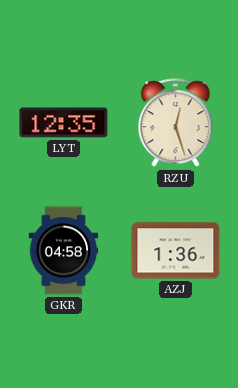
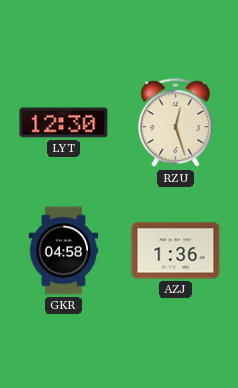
LYT: 12:35 -> 12:30 (64, 123)
